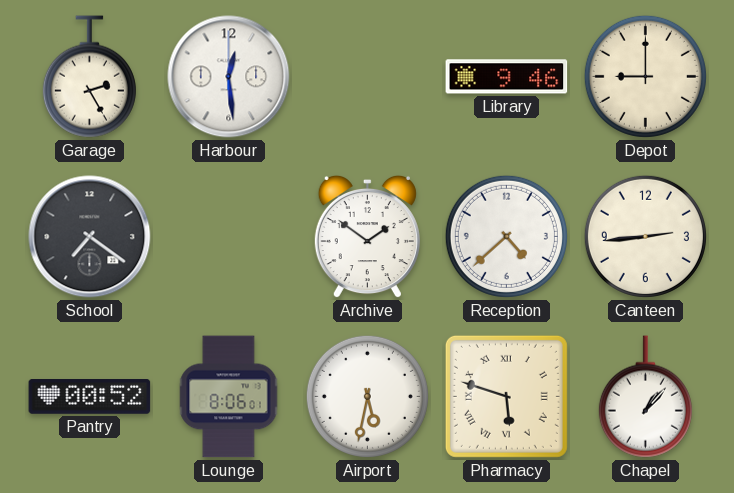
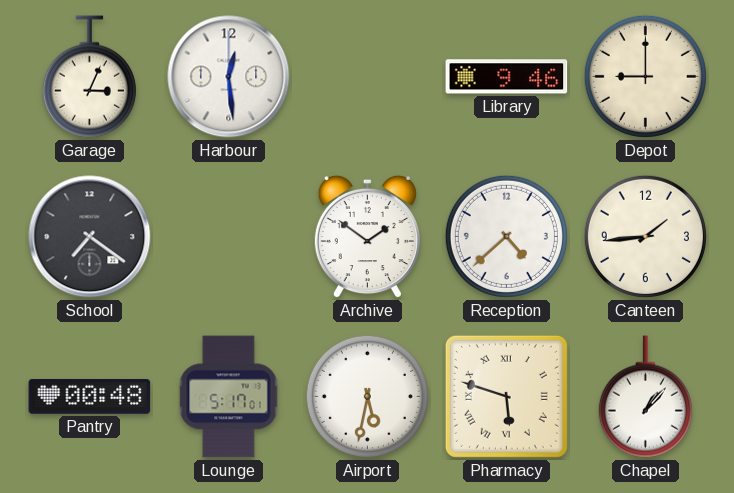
Garage: 2:25 -> 3:04 (89, 77)
Canteen: 2:44 -> 1:44 (645, 236)
Pantry: 00:52 -> 00:48 (90, 397)
Lounge: 8:06 -> 5:17 (229, 397)
